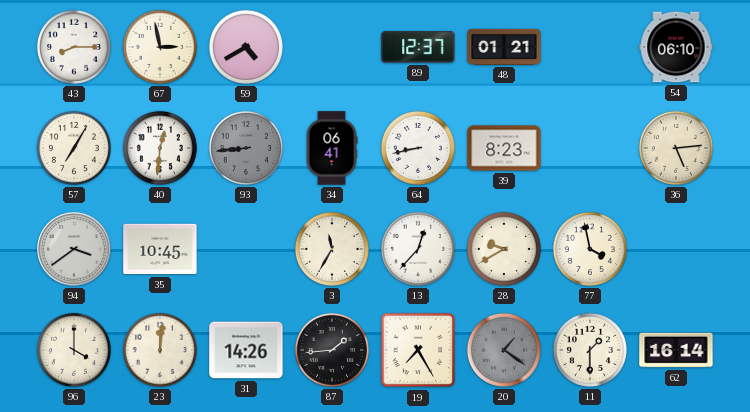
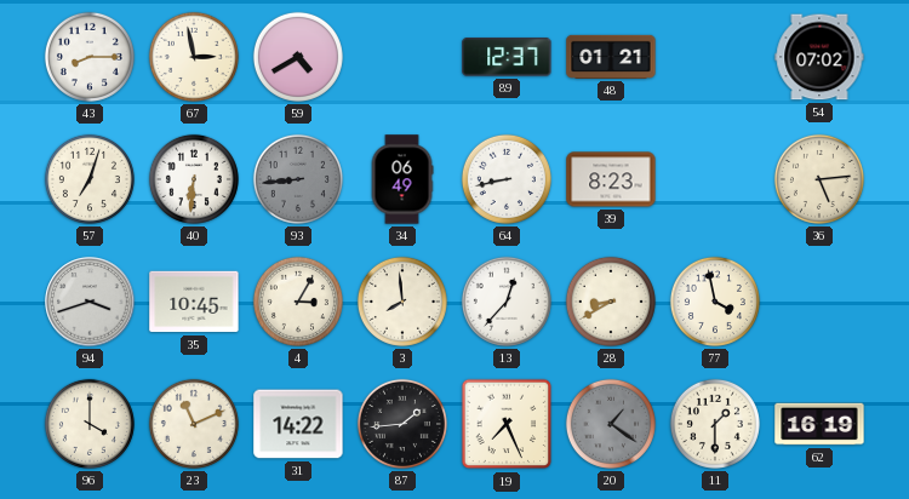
54: 06:10 -> 07:02 (819, 57)
57: 7:05 -> 7:03 (90, 179)
40: 12:31 -> 6:31 (194, 179)
34: 06:41 -> 06:49 (402, 179)
94: 3:39 -> 3:42 (90, 302)
4: none -> 3:05 (298, 302)
3: 11:35 -> 7:59 (402, 302)
28: 9:40 -> 8:40 (611, 302)
23: 12:01 -> 11:11 (194, 424)
31: 14:26 -> 14:22 (298, 424)
19: 7:25 -> 7:26 (507, 424)
62: 16:14 -> 16:19 (819, 424)
